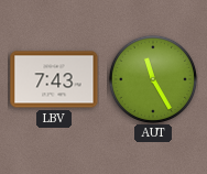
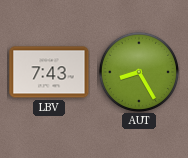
AUT: 11:25 -> 8:25 (138, 71)
